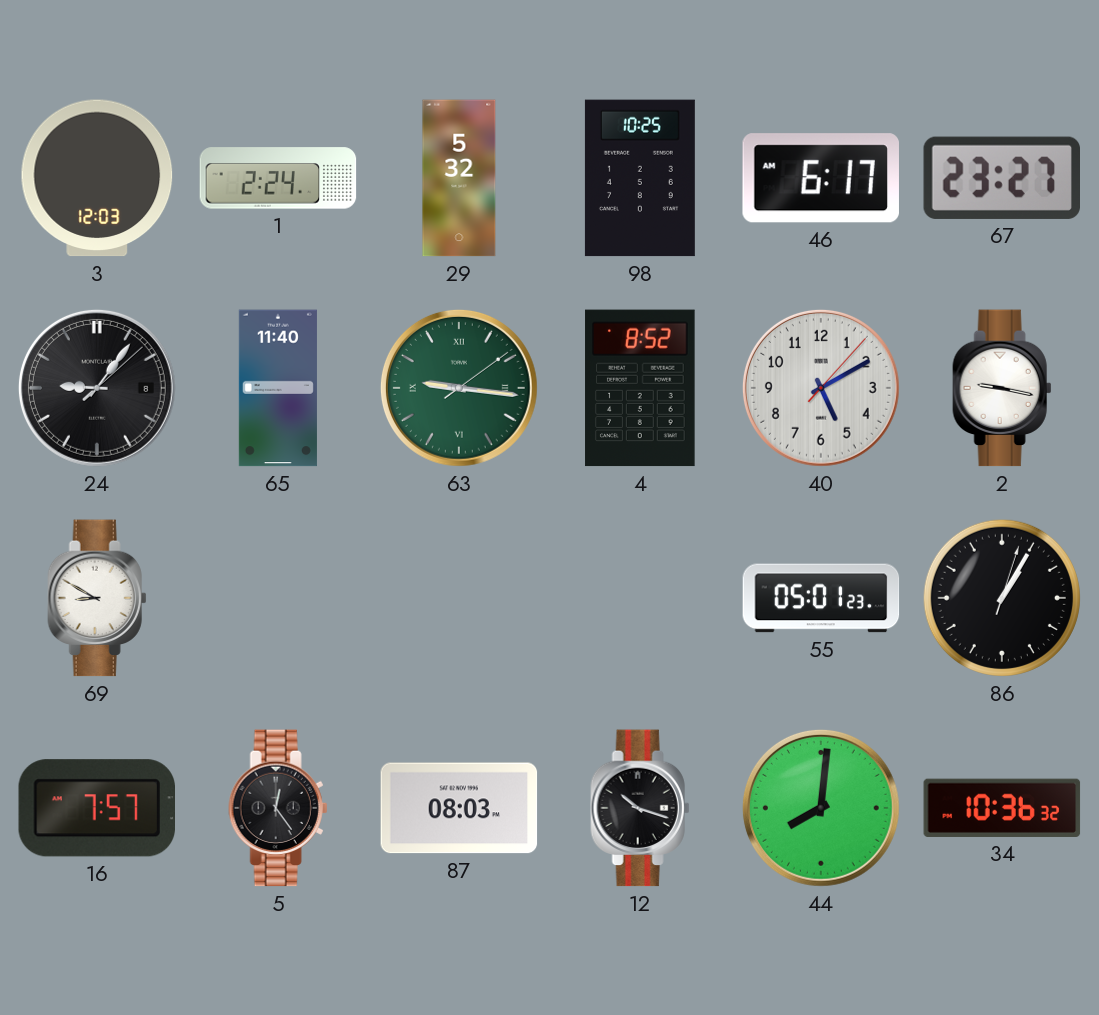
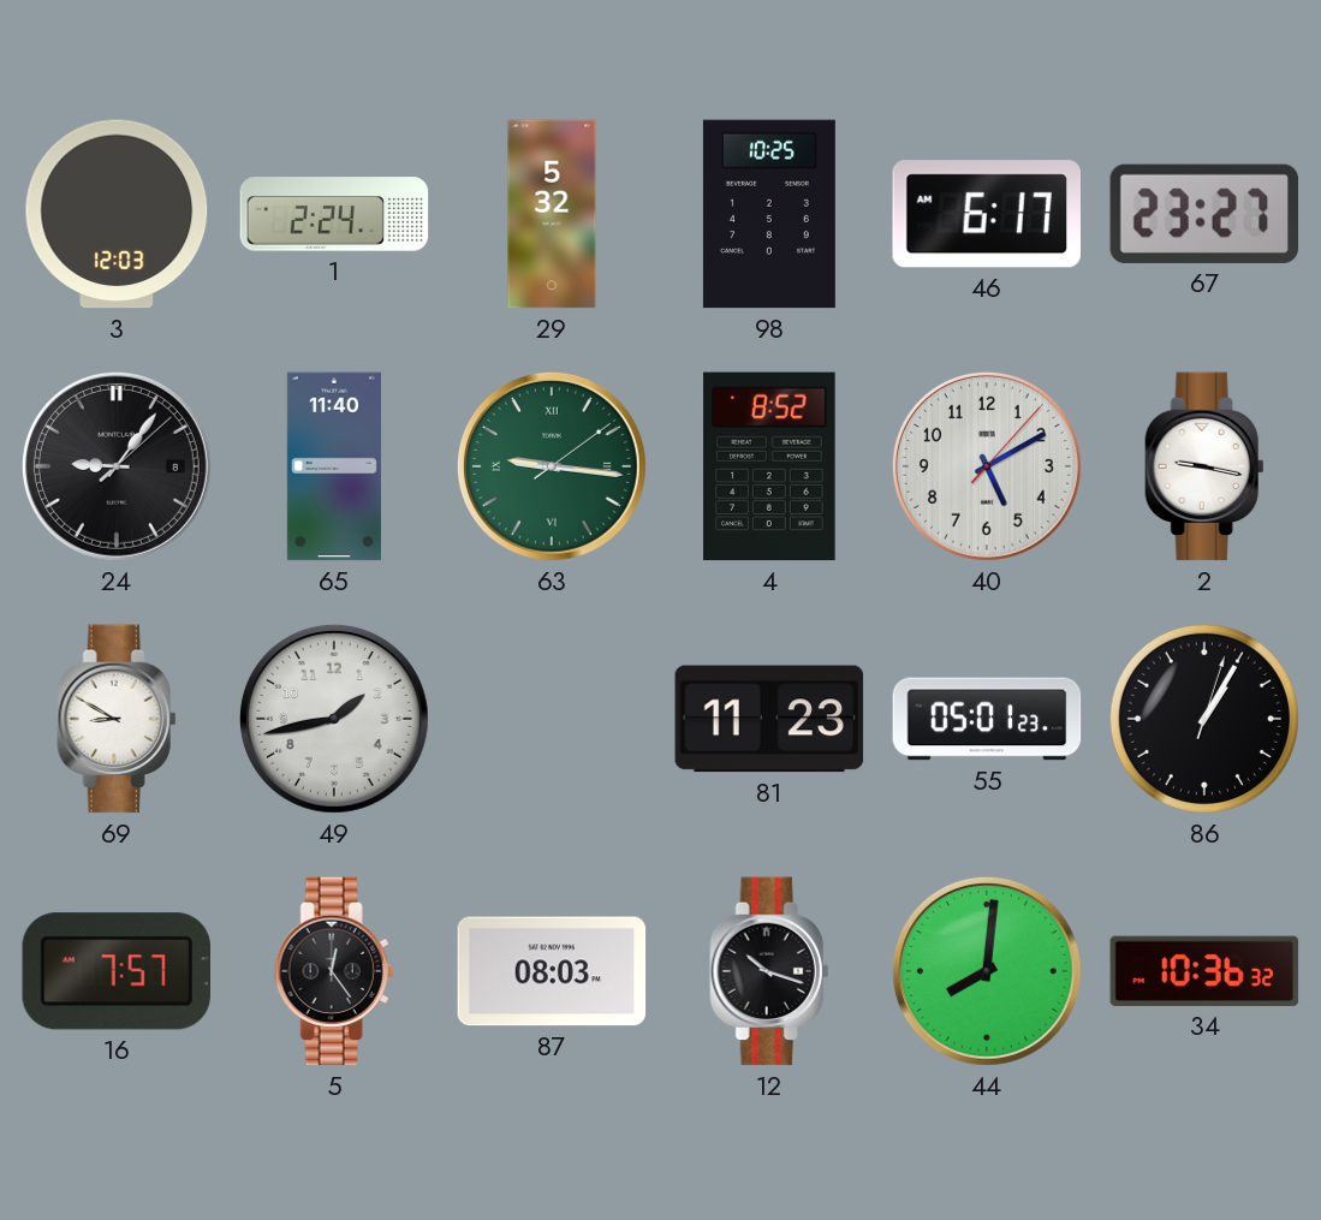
49: none -> 1:43 (334, 719)
81: none -> 11:23 (769, 719)
